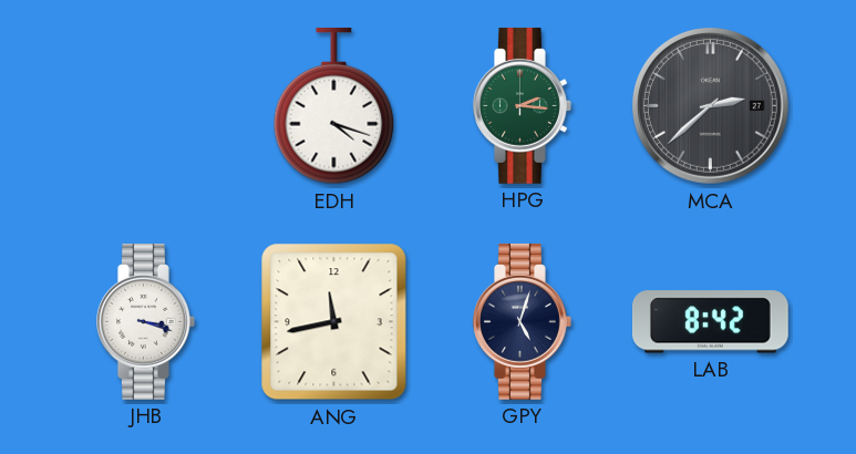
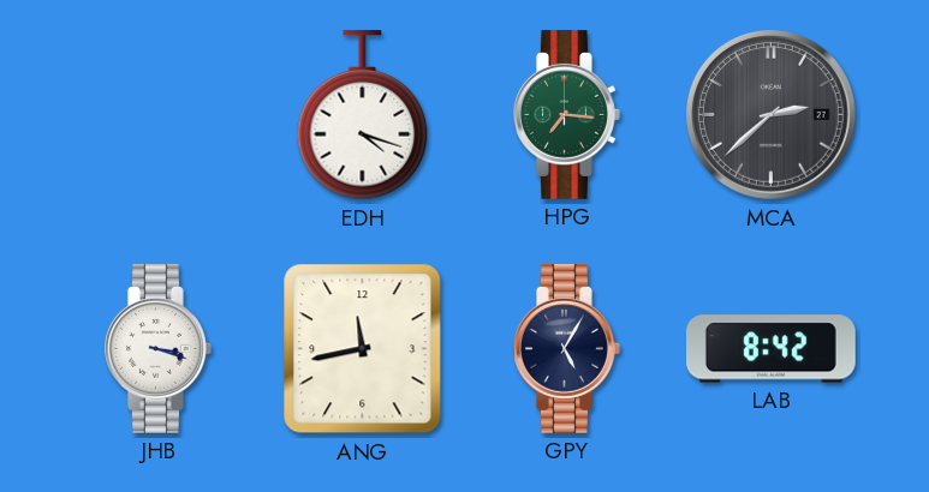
HPG: 2:16 -> 7:16 (567, 114)
GPY: 5:03 -> 5:05 (567, 348)
